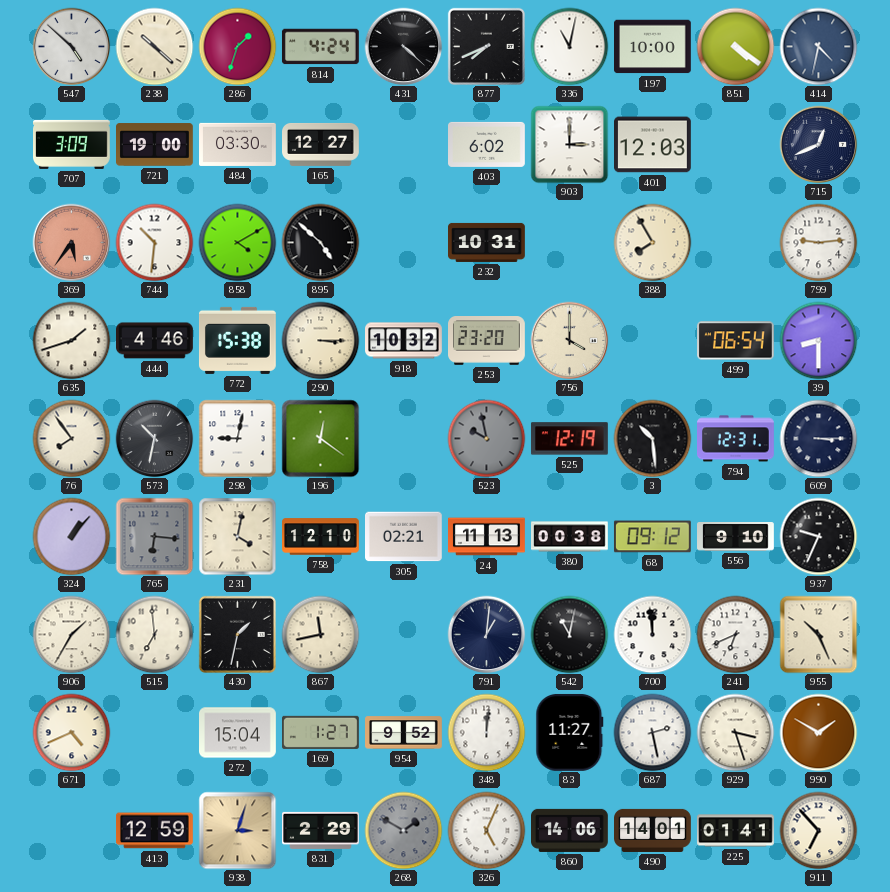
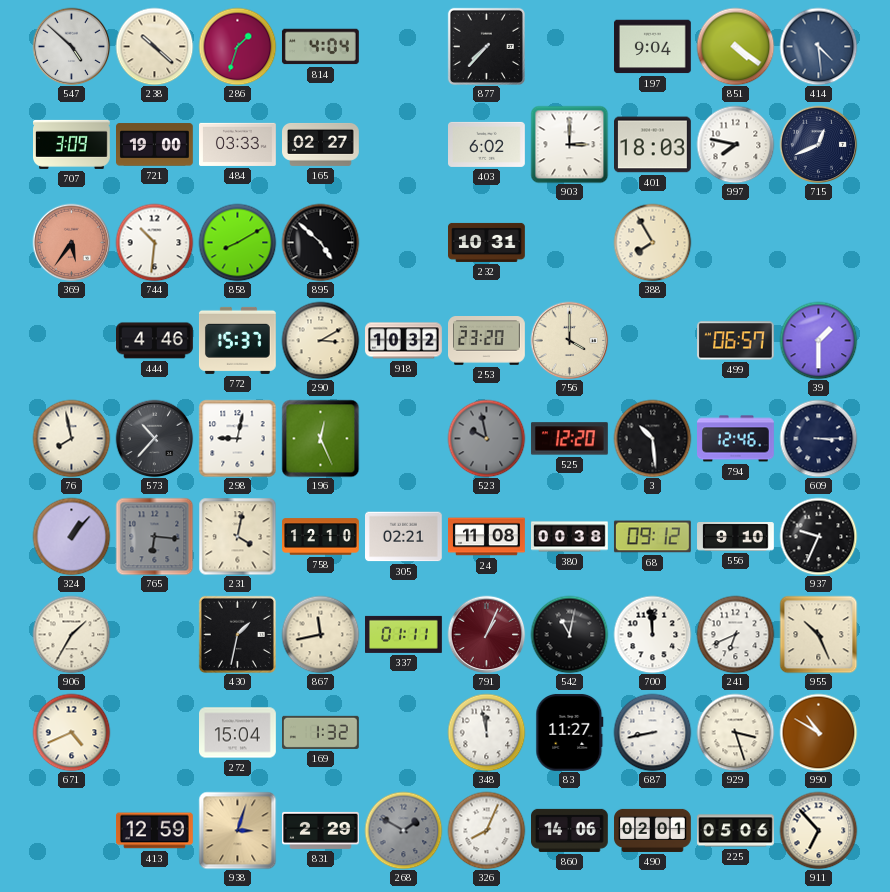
814: 4:24 -> 4:04 (320, 47)
431: 4:22 -> none (403, 46)
877: 7:41 -> 7:37 (486, 46)
336: 11:02 -> none (569, 46)
197: 10:00 -> 9:04 (653, 47)
414: 4:32 -> 4:29 (818, 46)
484: 03:30 -> 03:33 (238, 144)
165: 12:27 -> 02:27 (321, 144)
401: 12:03 -> 18:03 (653, 145)
997: none -> 7:47 (735, 144)
858: 4:10 -> 8:10 (237, 242)
799: 9:14 -> none (818, 242)
635: 1:42 -> none (71, 340)
772: 15:38 -> 15:37 (237, 340)
290: 3:15 -> 3:10 (320, 340)
499: 06:54 -> 06:57 (736, 341)
39: 8:30 -> 1:30 (818, 340)
76: 7:54 -> 7:58 (71, 438)
573: 10:32 -> 10:37 (154, 438)
196: 12:21 -> 12:26 (320, 438)
525: 12:19 -> 12:20 (569, 439)
794: 12:31 -> 12:46 (736, 439)
24: 11:13 -> 11:08 (487, 537)
515: 6:59 -> none (154, 634)
337: none -> 01:11 (404, 634)
791: 1:01 -> 1:04 (486, 634)
791 dial: navy -> burgundy (486, 634)
169: 1:27 -> 1:32 (321, 732)
954: 9:52 -> none (404, 733)
348: 12:01 -> 11:58 (486, 732)
687: 2:28 -> 8:43 (652, 732)
990: 1:50 -> 10:50 (818, 732)
326: 5:04 -> 8:04 (486, 830)
490: 14:01 -> 02:01 (653, 830)
225: 01:41 -> 05:06 (736, 831)
